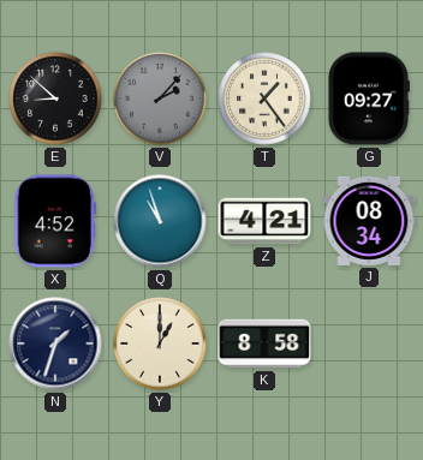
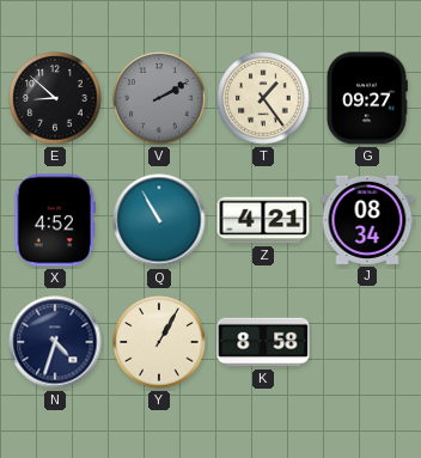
V: 2:07 -> 2:10 (159, 98)
Q: 10:57 -> 10:55 (159, 220)
N: 1:33 -> 4:33 (55, 342)
Y: 1:00 -> 1:05 (159, 342)
